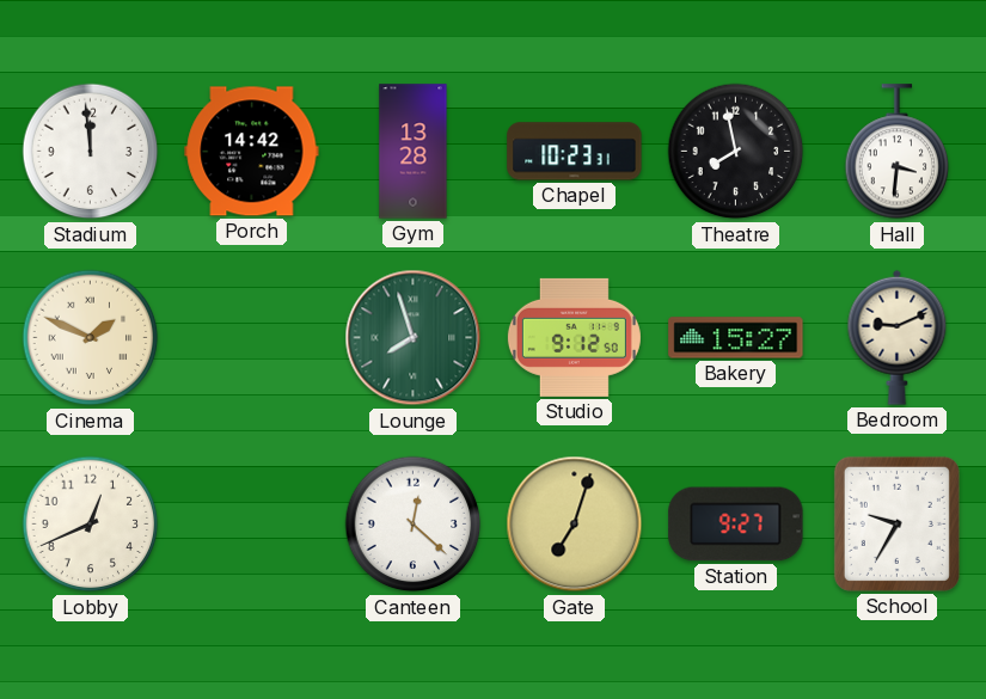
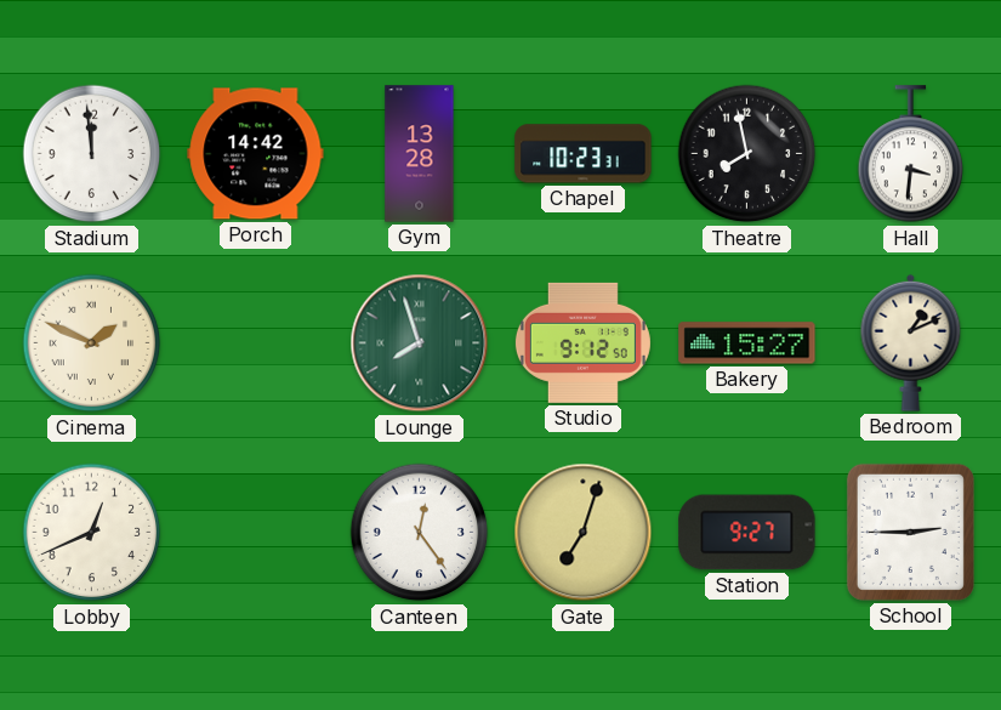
Bedroom: 9:11 -> 1:11 (911, 342)
Canteen: 12:22 -> 12:24 (420, 533)
School: 9:35 -> 2:45 (910, 532)
